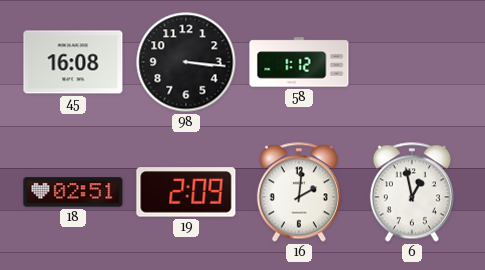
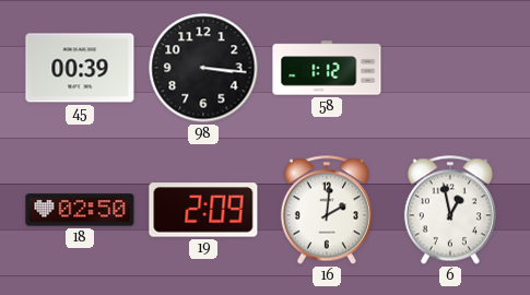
45: 16:08 -> 00:39 (80, 68)
18: 02:51 -> 02:50 (80, 210)
